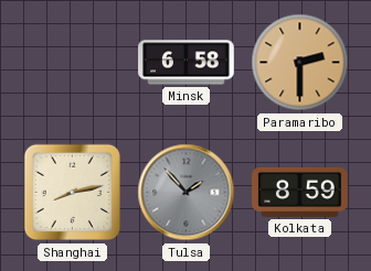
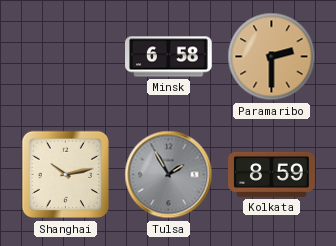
Shanghai: 8:13 -> 10:13 (66, 175)
Tulsa: 1:53 -> 1:55 (169, 175)
